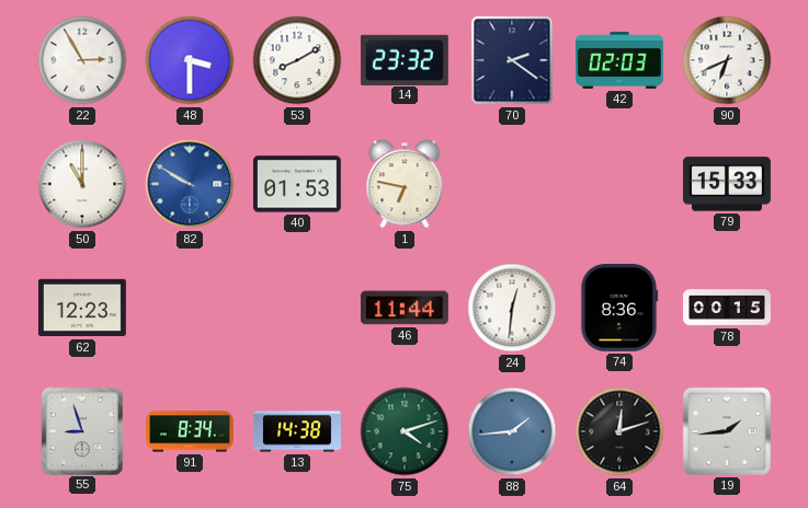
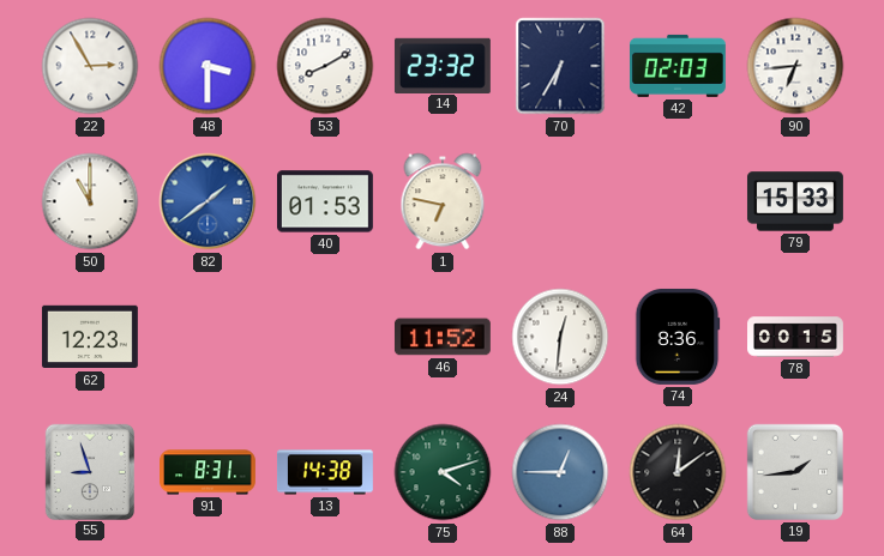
70: 2:21 -> 6:35 (560, 66)
90: 6:41 -> 6:44 (795, 66)
82: 9:50 -> 1:39 (208, 201)
46: 11:44 -> 11:52 (443, 337)
91: 8:34 -> 8:31 (209, 472)
88: 1:44 -> 12:45 (560, 472)
64: 12:12 -> 12:09 (678, 472)
